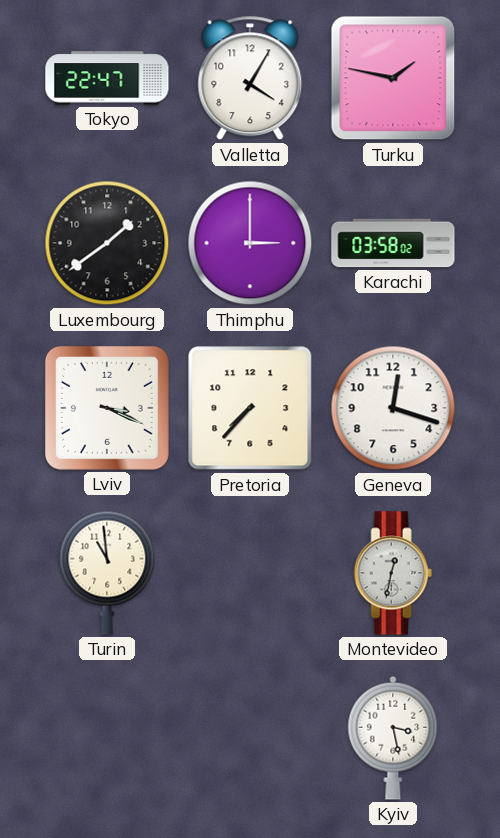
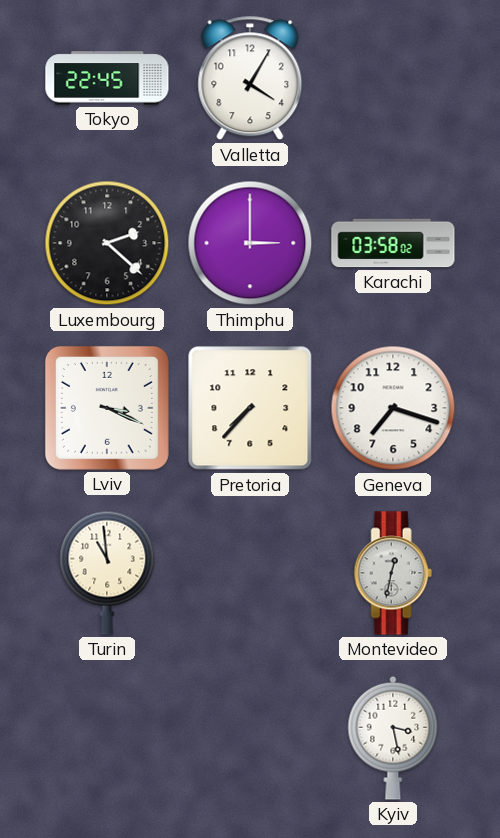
Tokyo: 22:47 -> 22:45 (107, 78)
Turku: 1:47 -> none (393, 78)
Luxembourg: 1:39 -> 2:22 (107, 243)
Geneva: 12:18 -> 7:18 (393, 408)
